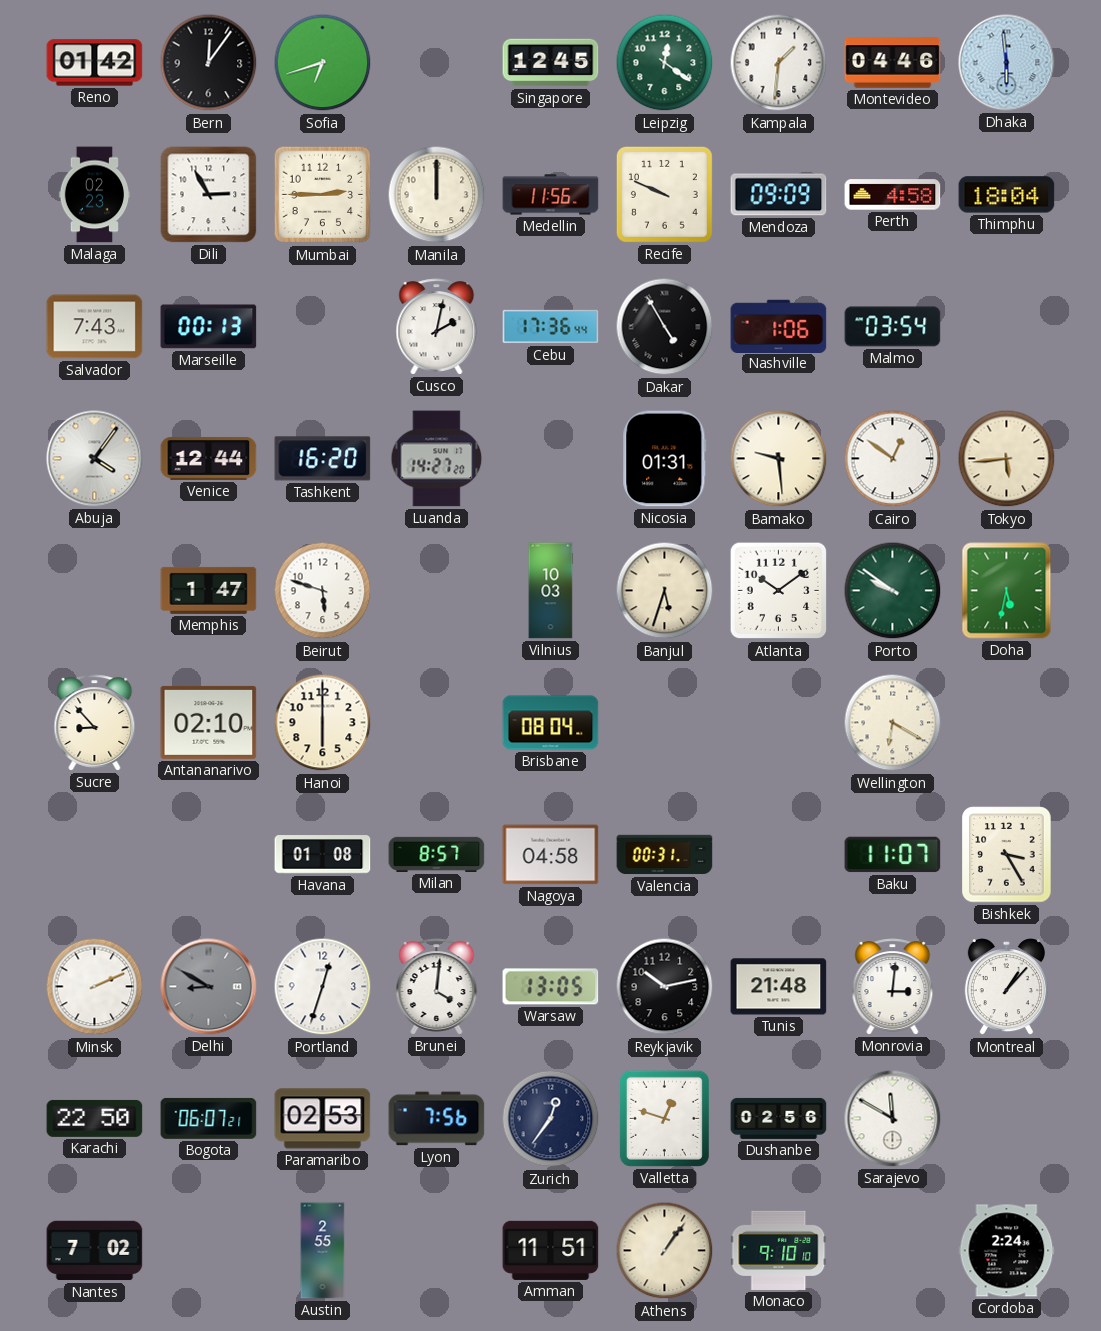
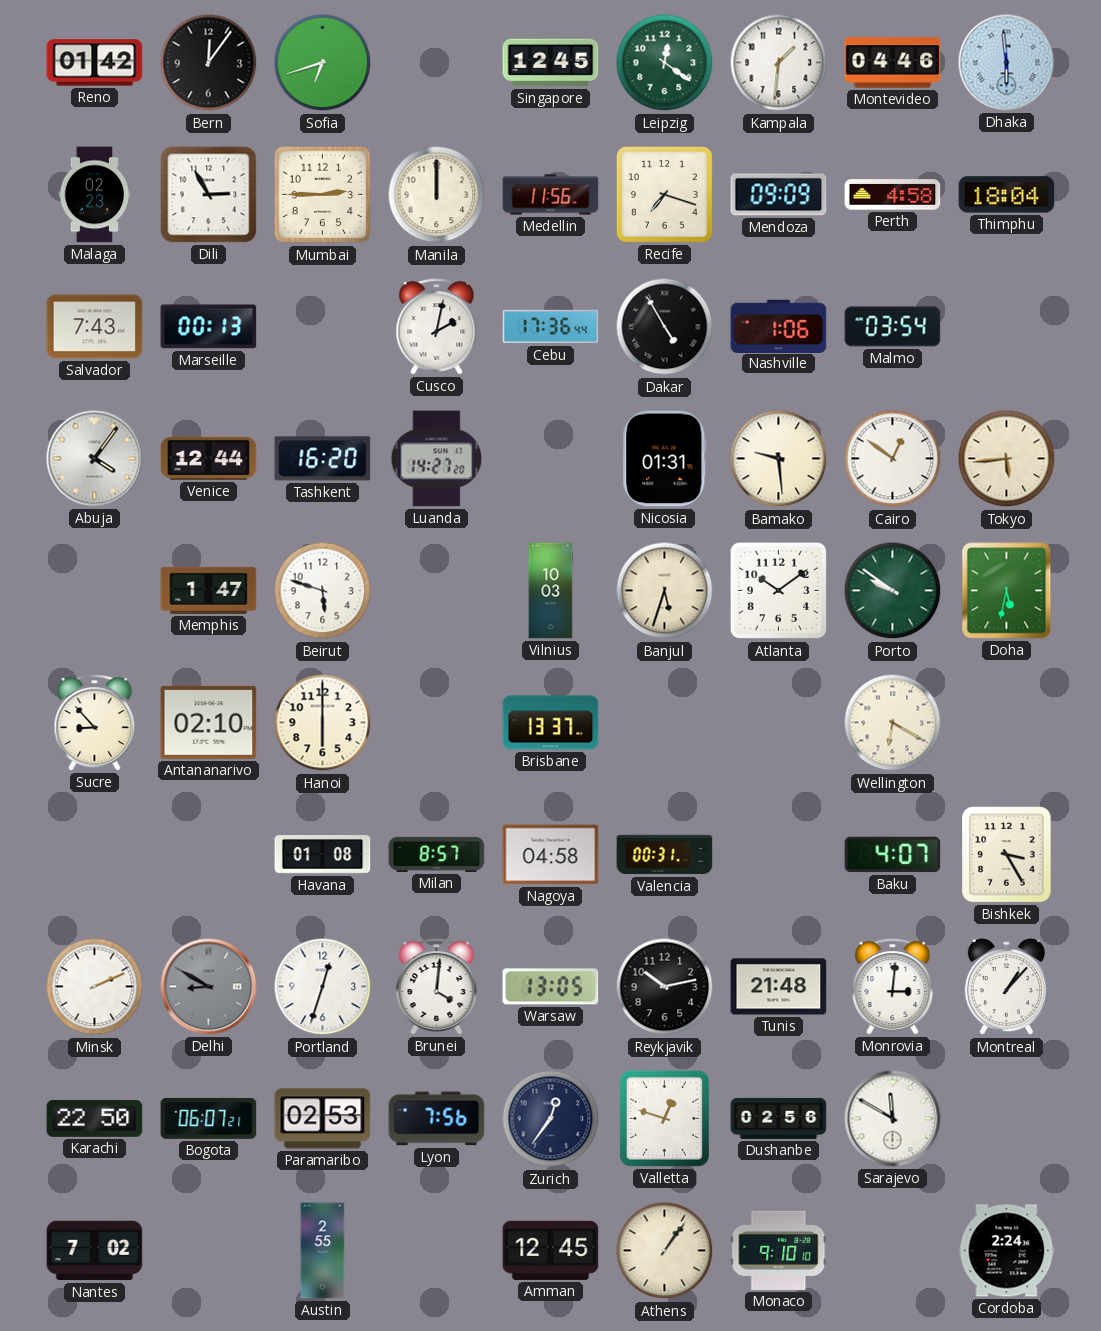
Recife: 9:49 -> 7:18 (664, 194)
Brisbane: 08:04 -> 13:37 (551, 723)
Baku: 11:07 -> 4:07 (893, 855)
Amman: 11:51 -> 12:45 (551, 1250)
